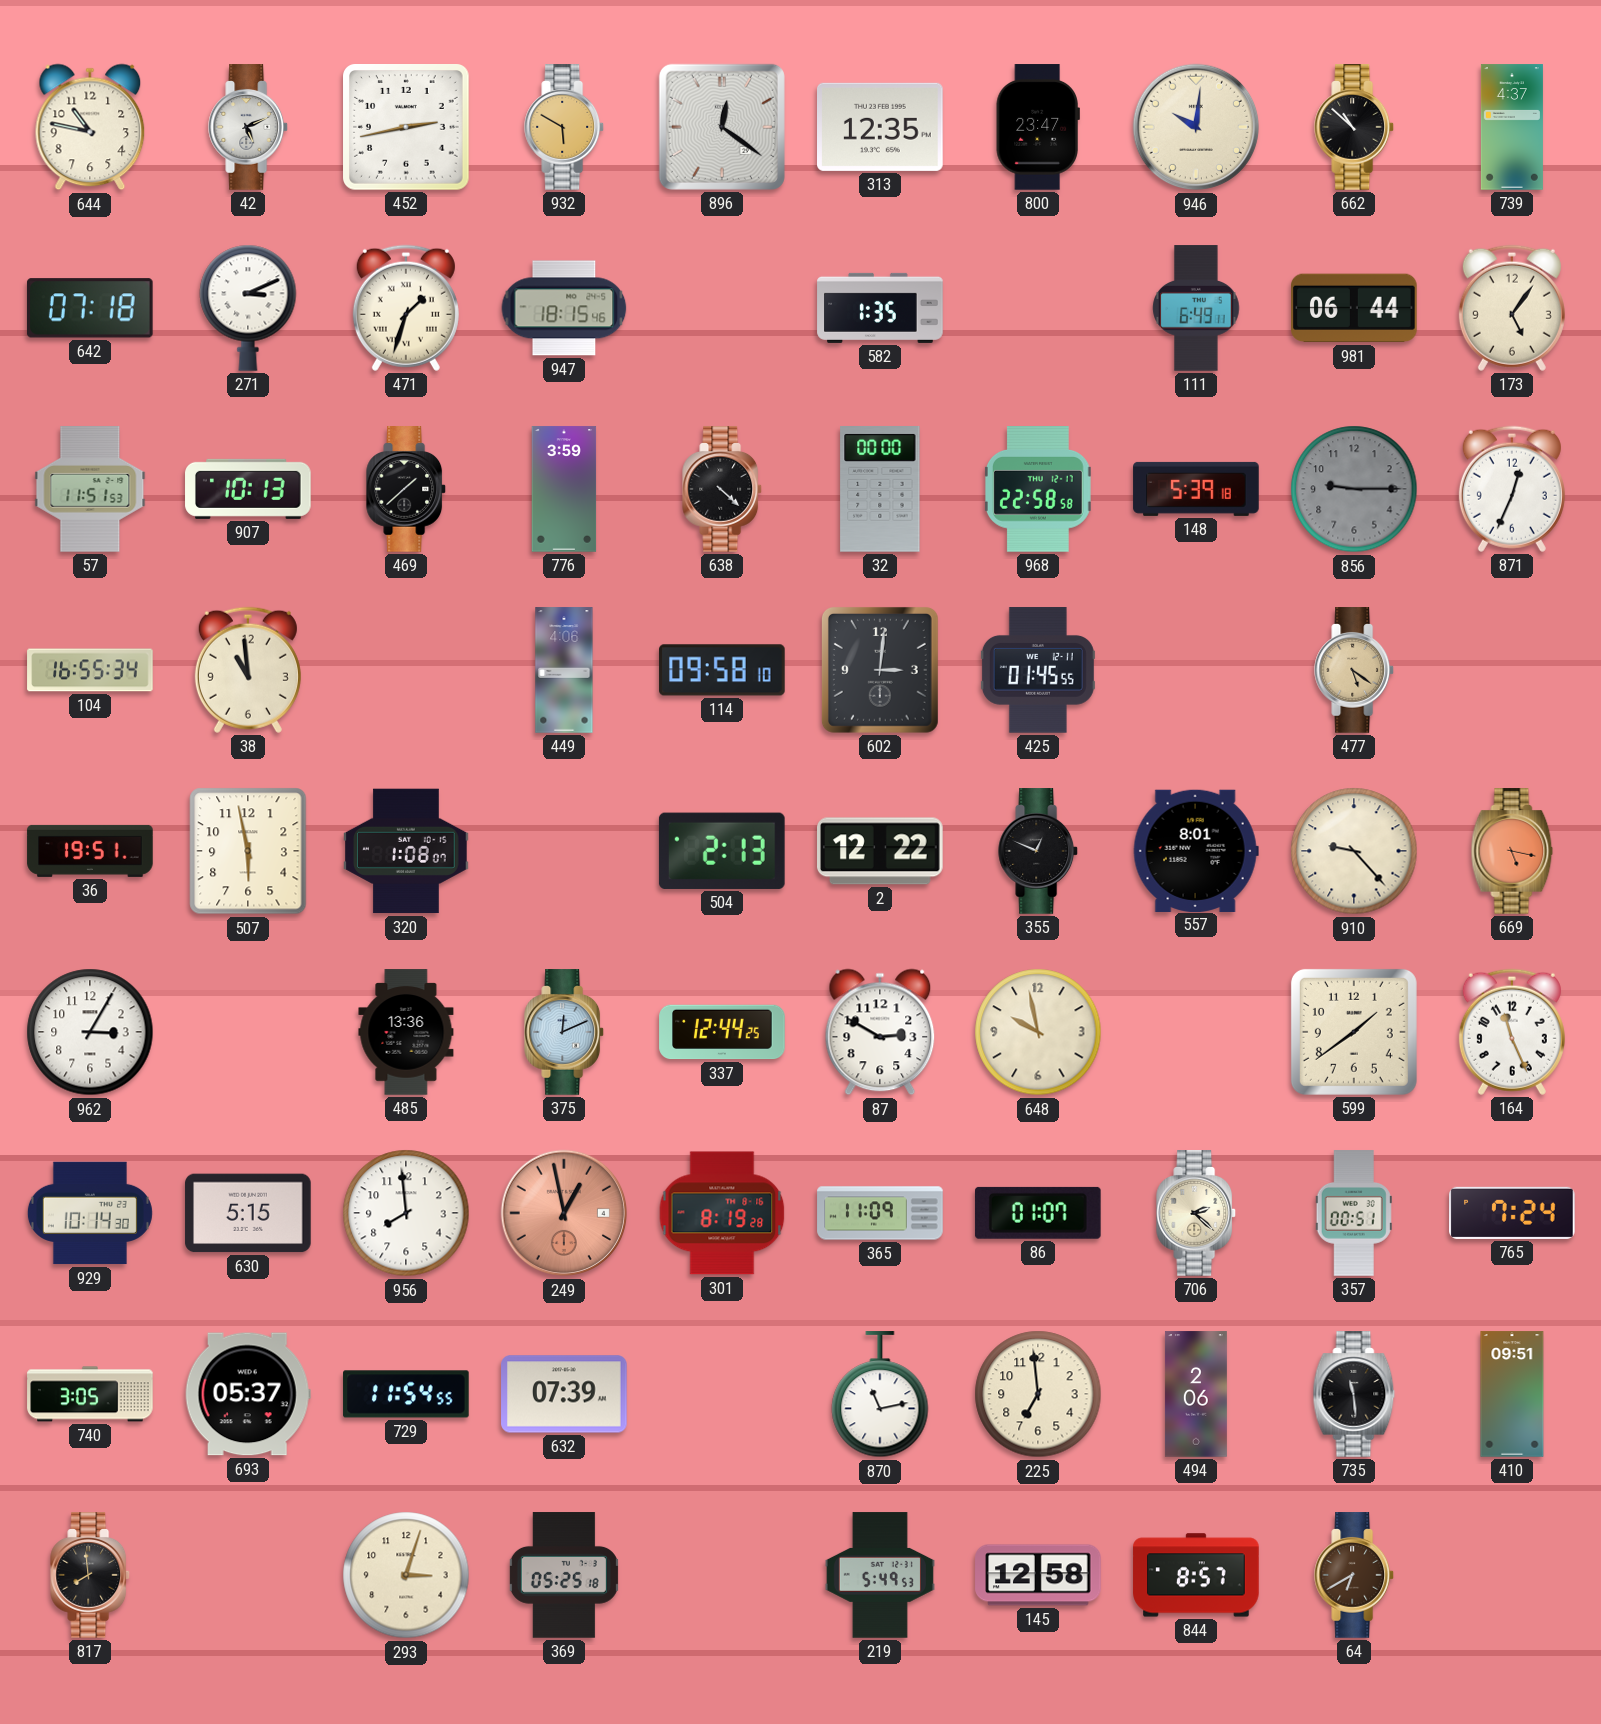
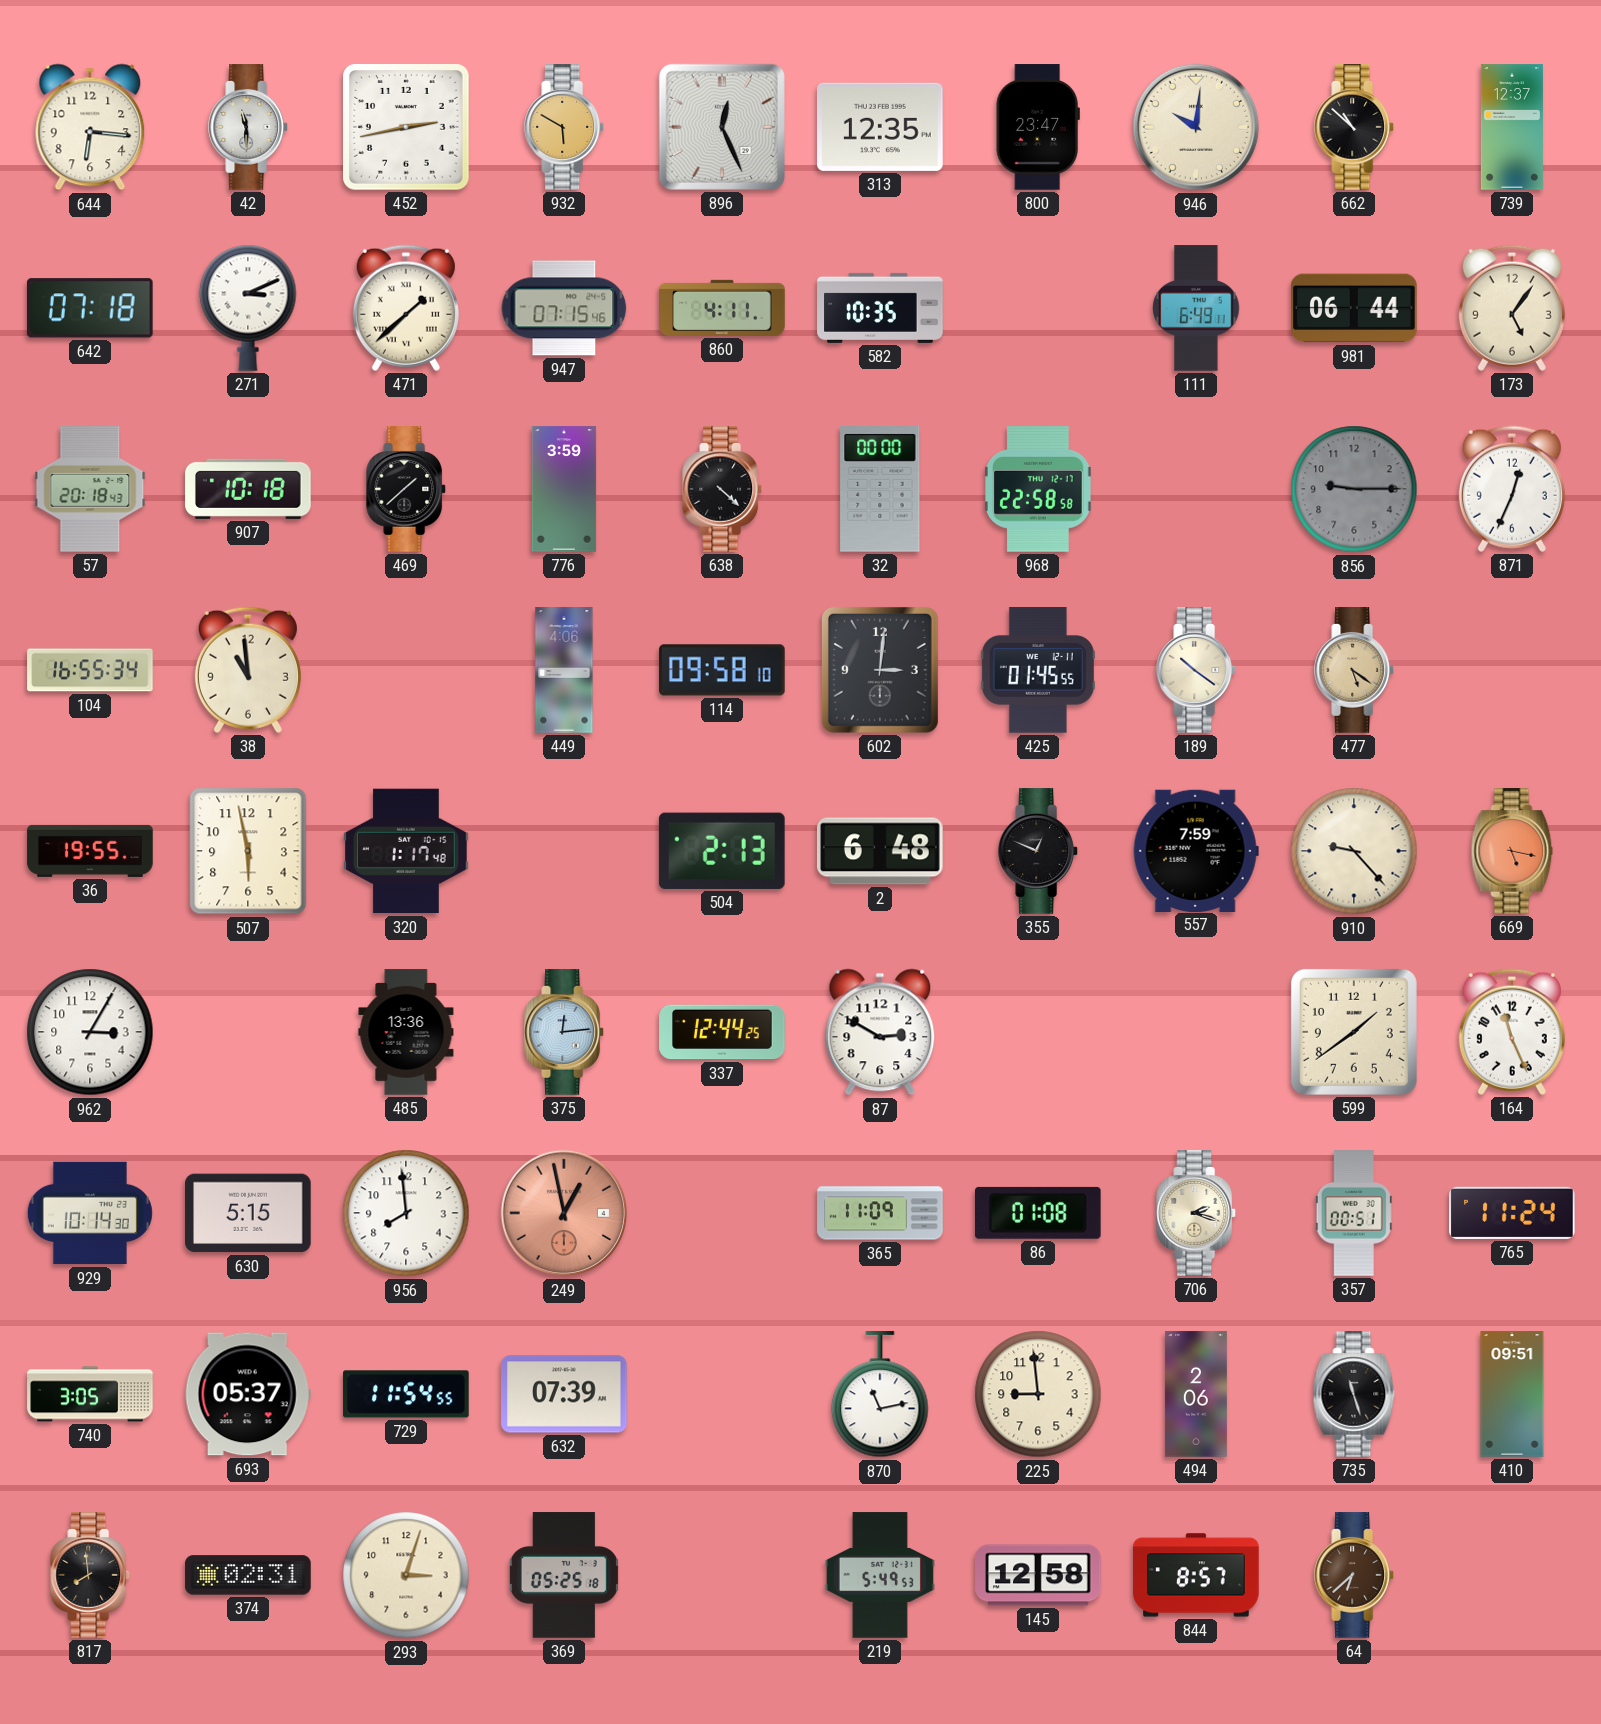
644: 10:47 -> 6:16 (90, 127)
42: 5:11 -> 11:30 (249, 127)
896: 12:21 -> 12:26 (722, 127)
739: 4:37 -> 12:37 (1512, 127)
471: 1:33 -> 1:38 (406, 308)
947: 18:15 -> 07:15 (564, 308)
860: none -> 4:11 (722, 308)
582: 1:35 -> 10:35 (880, 308)
57: 11:51 -> 20:18 (90, 489)
907: 10:13 -> 10:18 (248, 489)
148: 5:39 -> none (1196, 489)
189: none -> 10:21 (1197, 670)
36: 19:51 -> 19:55 (90, 851)
320: 1:08 -> 1:17 (406, 851)
2: 12:22 -> 6:48 (881, 851)
557: 8:01 -> 7:59 (1196, 850)
375: 12:11 -> 12:14 (565, 1032)
648: 9:58 -> none (1038, 1032)
301: 8:19 -> none (722, 1213)
86: 01:07 -> 01:08 (1038, 1213)
706: 2:22 -> 2:18 (1197, 1213)
765: 7:24 -> 11:24 (1512, 1213)
225: 6:59 -> 8:59 (1038, 1394)
735: 11:29 -> 11:27 (1354, 1394)
374: none -> 02:31 (248, 1575)
64: 6:40 -> 6:38 (1355, 1575)
